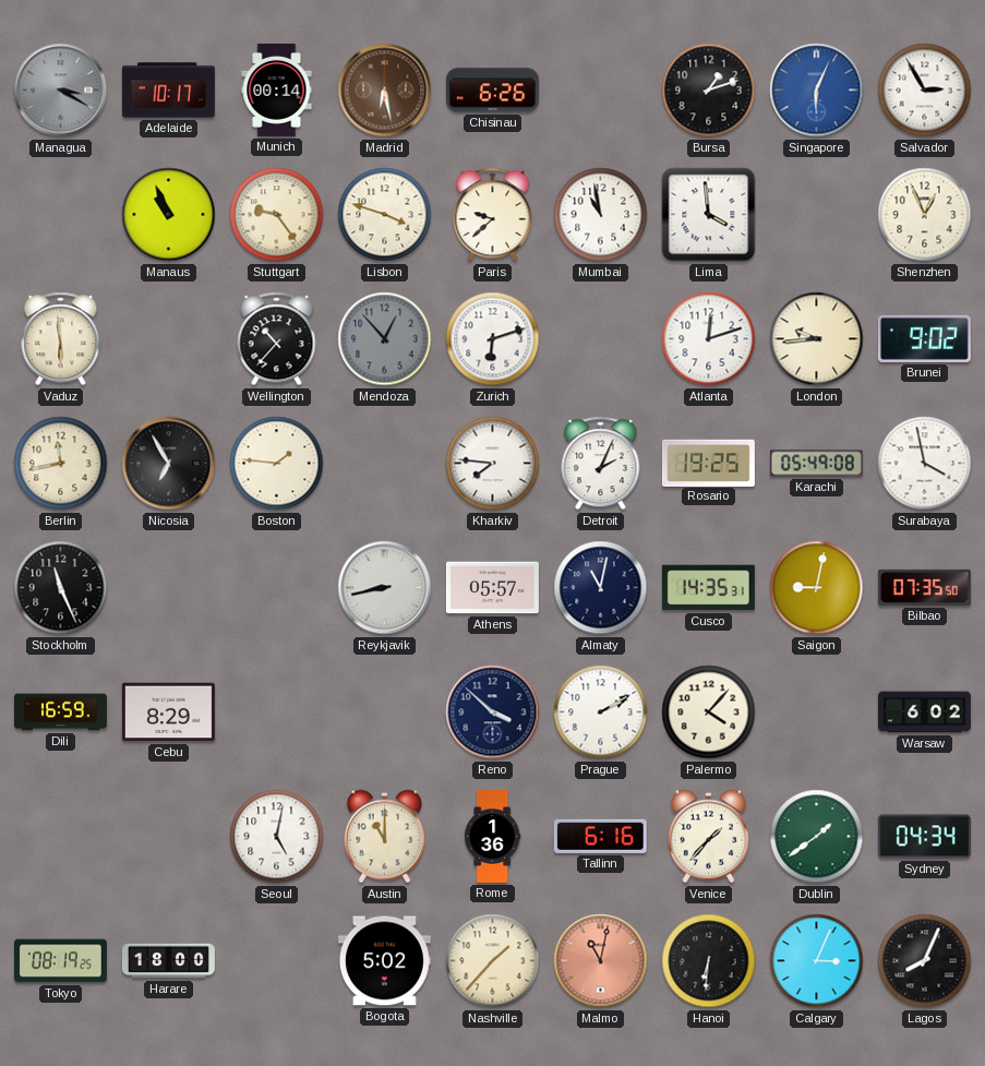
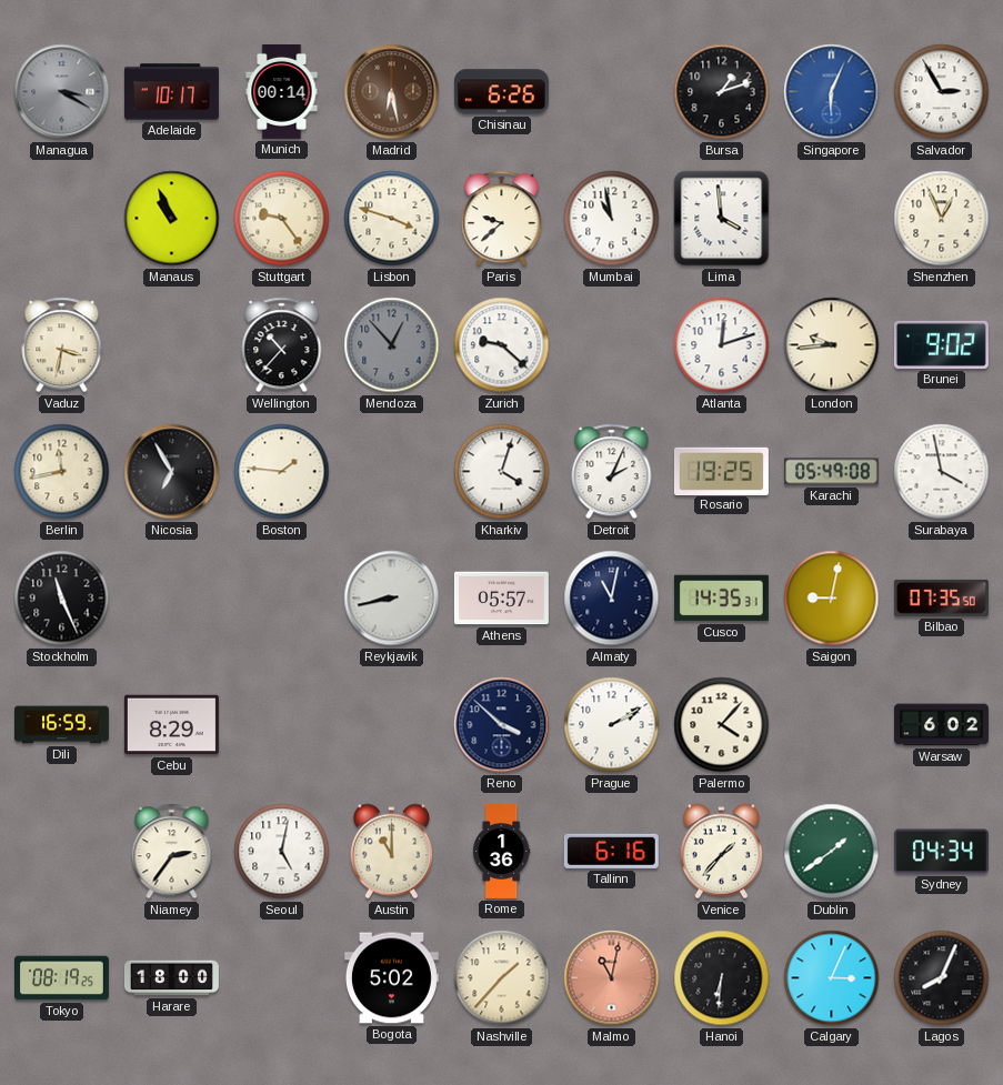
Vaduz: 5:59 -> 3:32 (62, 345)
Zurich: 6:12 -> 9:22 (502, 345)
Kharkiv: 7:46 -> 4:03 (502, 472)
Niamey: none -> 2:36 (172, 852)
